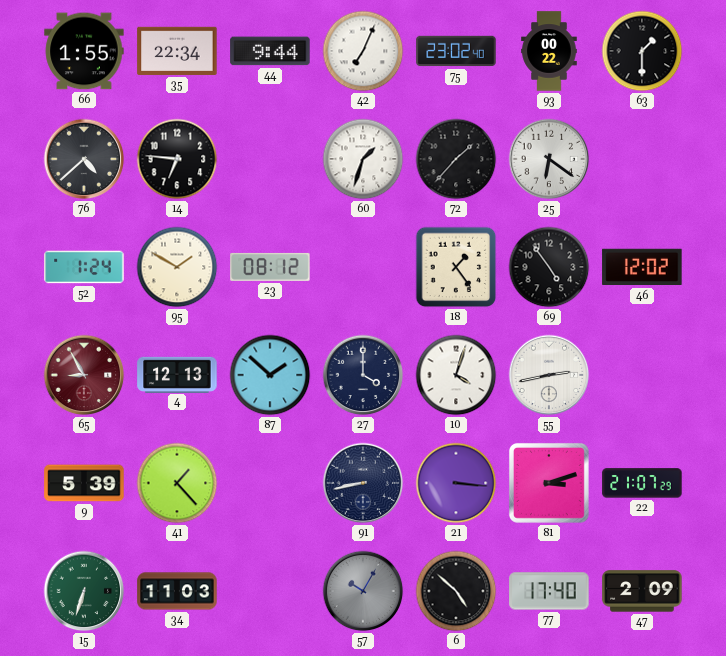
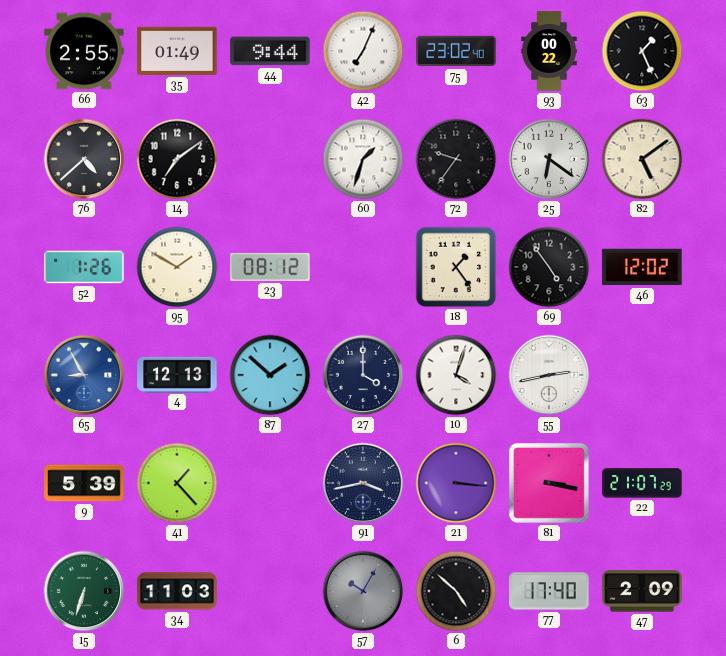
66: 1:55 -> 2:55 (84, 51)
35: 22:34 -> 01:49 (177, 51)
63: 1:30 -> 1:26 (642, 51)
14: 6:46 -> 7:09 (177, 159)
72: 1:37 -> 9:36 (456, 159)
82: none -> 5:09 (642, 159)
52: 1:24 -> 1:26 (84, 267)
65 dial: burgundy -> blue (84, 375)
91: 8:43 -> 3:43 (363, 483)
81: 3:12 -> 3:17 (549, 483)
